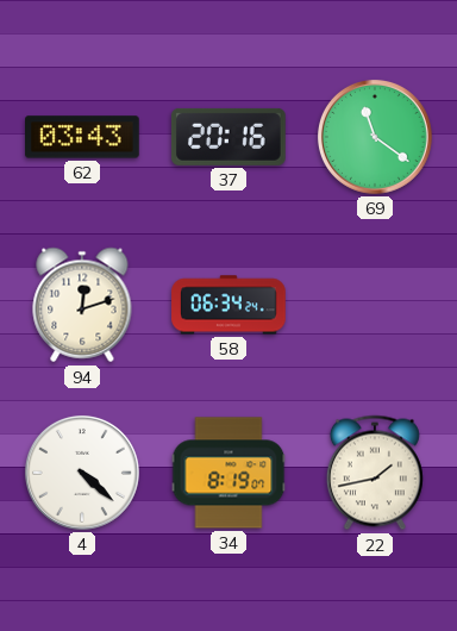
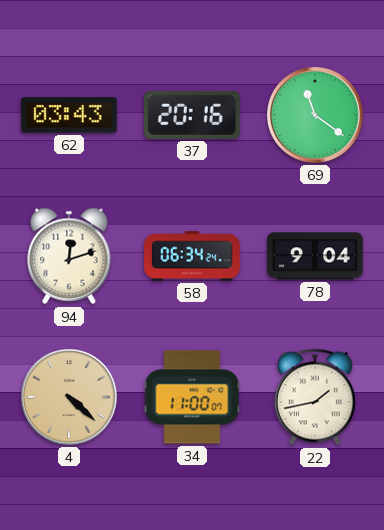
78: none -> 9:04 (315, 256)
4 dial: white -> champagne (69, 397)
34: 8:19 -> 11:00 (192, 397)
